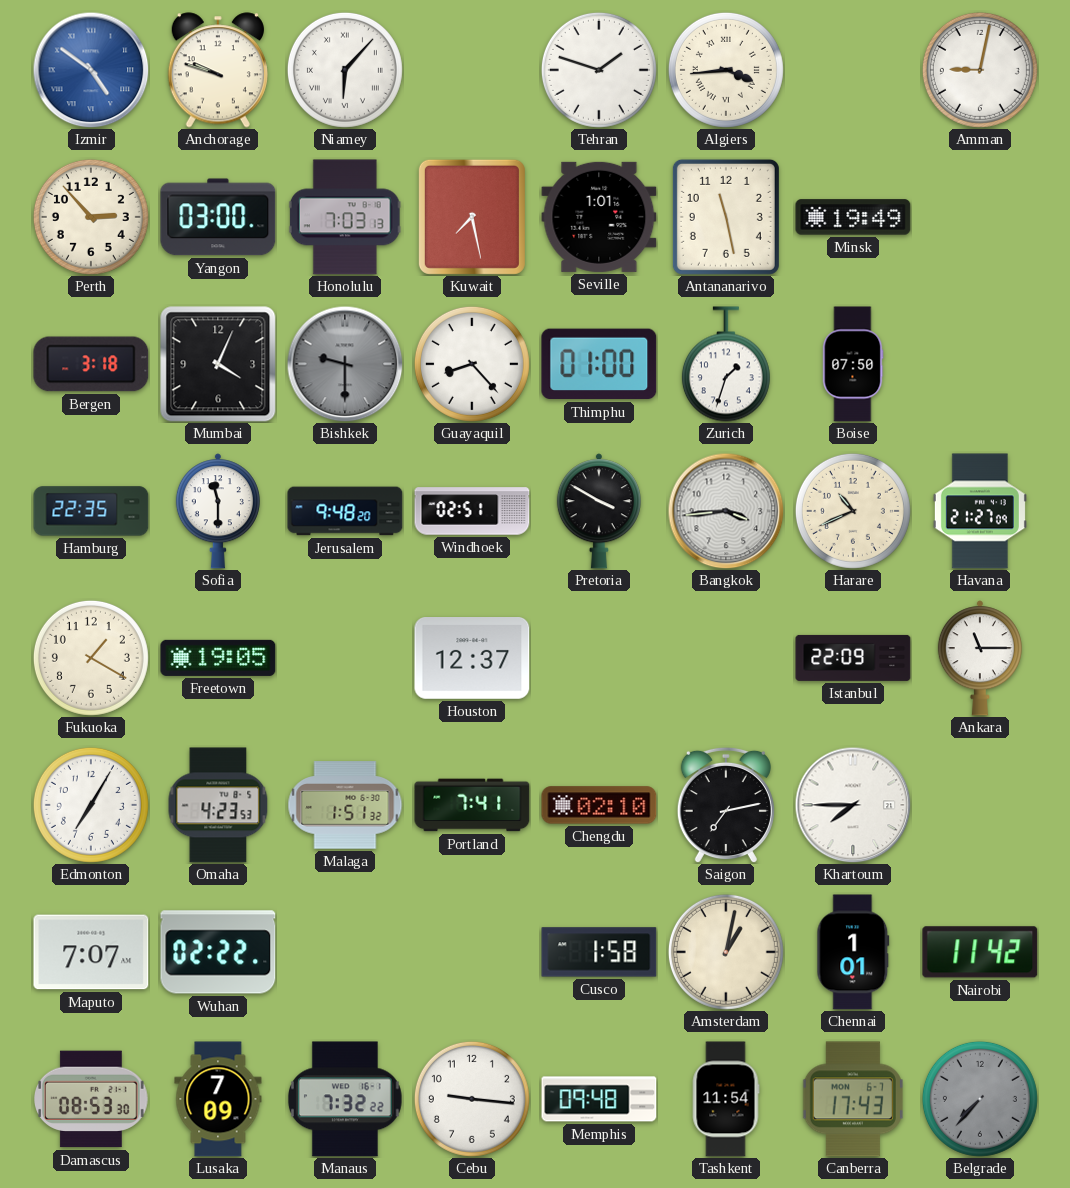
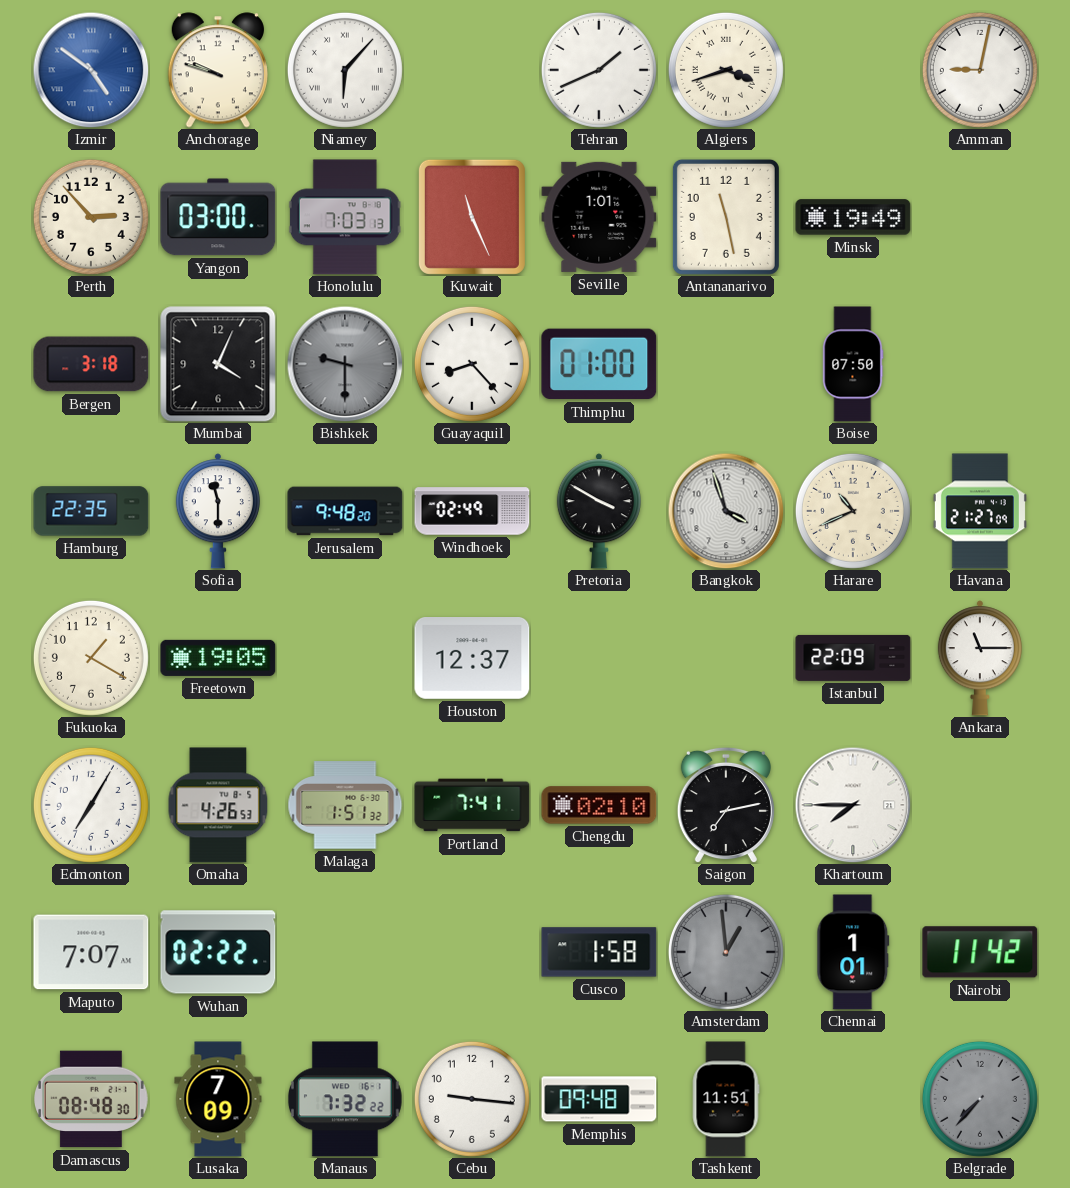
Tehran: 1:48 -> 1:41 (599, 70)
Algiers: 3:44 -> 3:42 (726, 70)
Kuwait: 7:28 -> 11:26 (472, 217)
Zurich: 1:33 -> none (726, 364)
Windhoek: 02:51 -> 02:49 (472, 511)
Bangkok: 3:44 -> 3:57 (726, 511)
Omaha: 4:23 -> 4:26 (218, 805)
Amsterdam: 1:02 -> 12:59 (726, 952)
Amsterdam dial: cream -> grey (726, 952)
Damascus: 08:53 -> 08:48 (92, 1099)
Tashkent: 11:54 -> 11:51 (726, 1099)
Canberra: 17:43 -> none (853, 1099)
